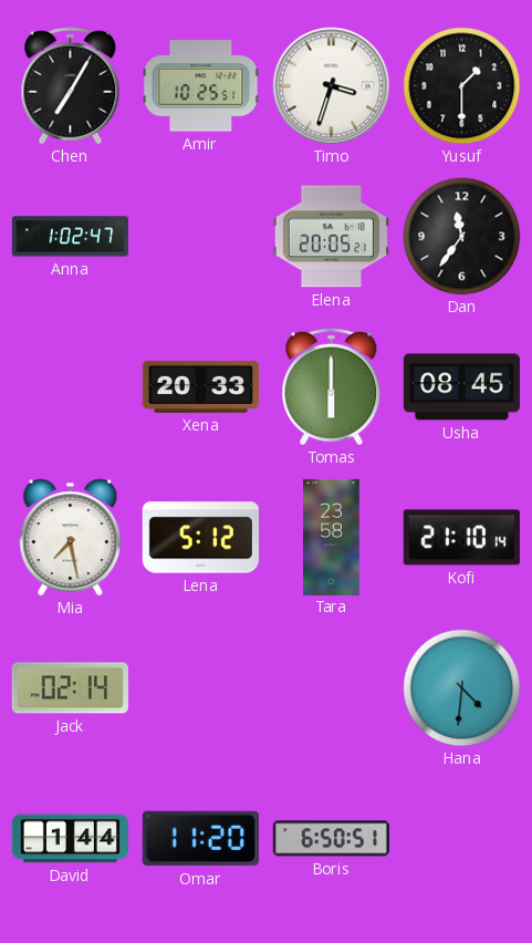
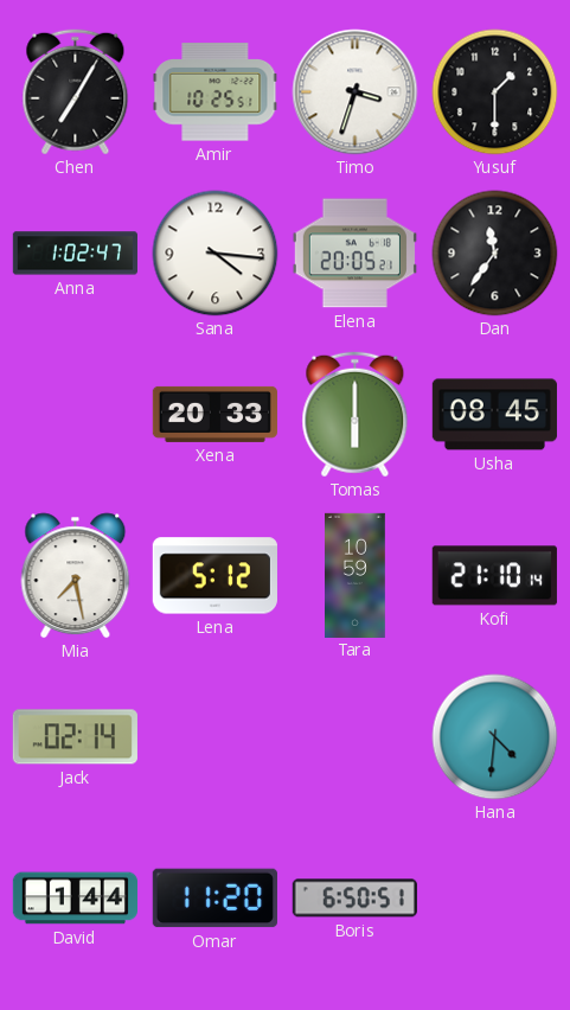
Sana: none -> 4:16 (216, 254)
Tara: 23:58 -> 10:59 (356, 575)
